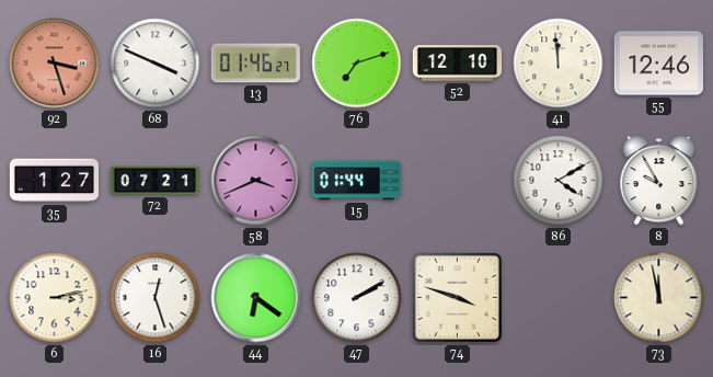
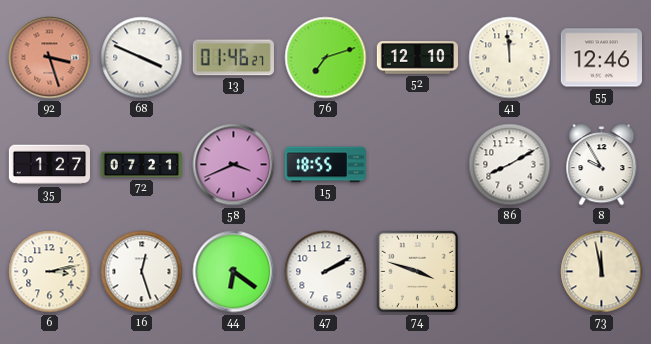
15: 01:44 -> 18:55 (325, 165)
86: 4:10 -> 8:10 (510, 165)
